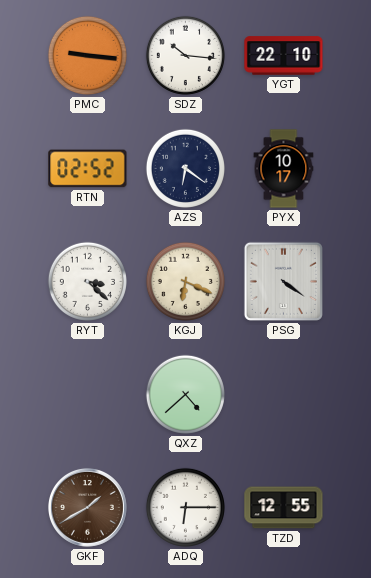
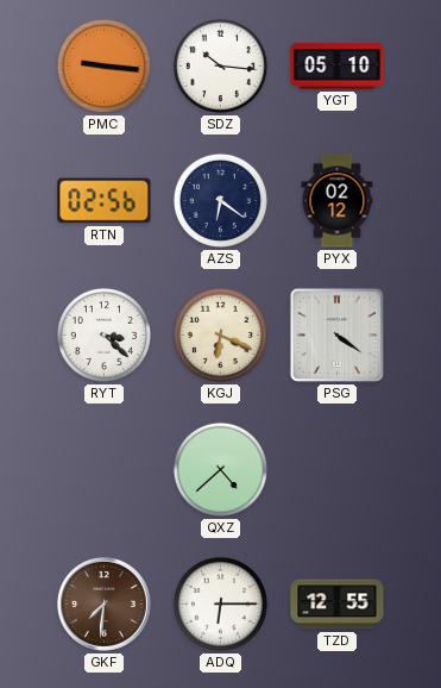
YGT: 22:10 -> 05:10 (338, 67)
RTN: 02:52 -> 02:56 (105, 201)
PYX: 10:17 -> 02:12 (338, 201)
GKF: 1:40 -> 7:31 (103, 603)
